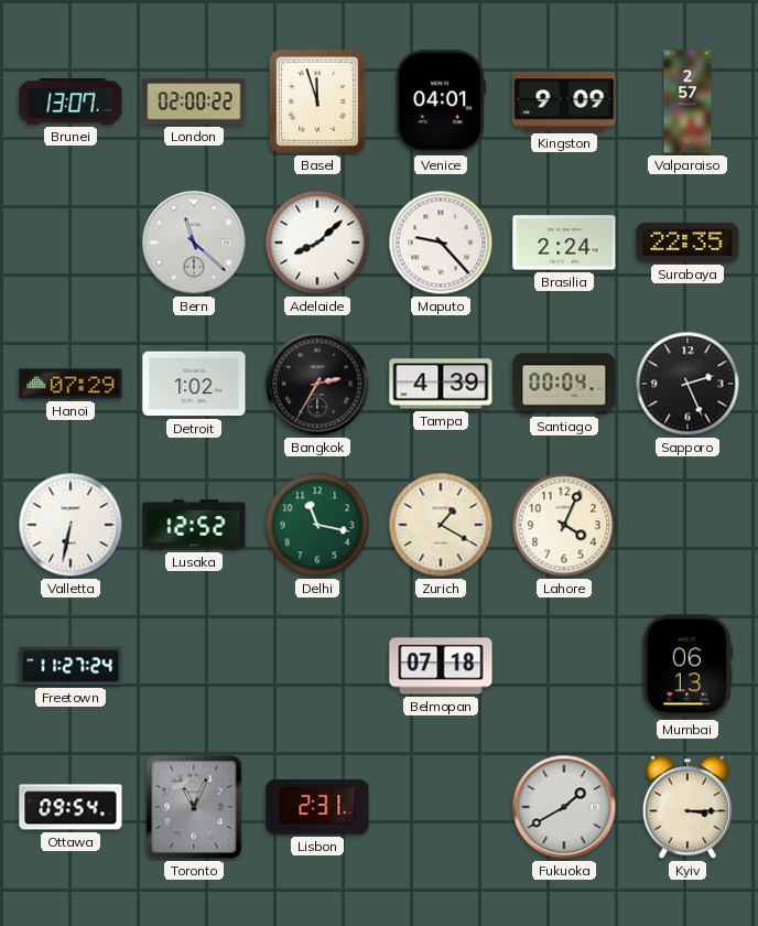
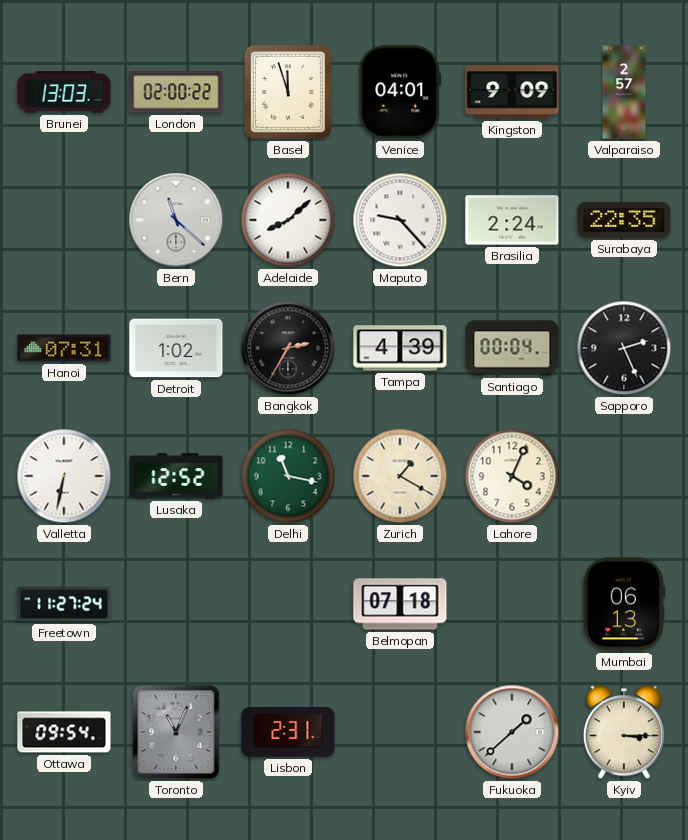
Brunei: 13:07 -> 13:03 (64, 92)
Hanoi: 07:29 -> 07:31 (64, 348)
Fukuoka: 1:40 -> 1:38 (512, 732)
